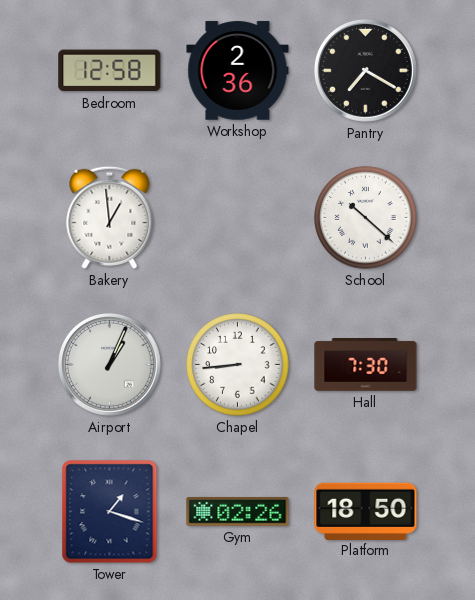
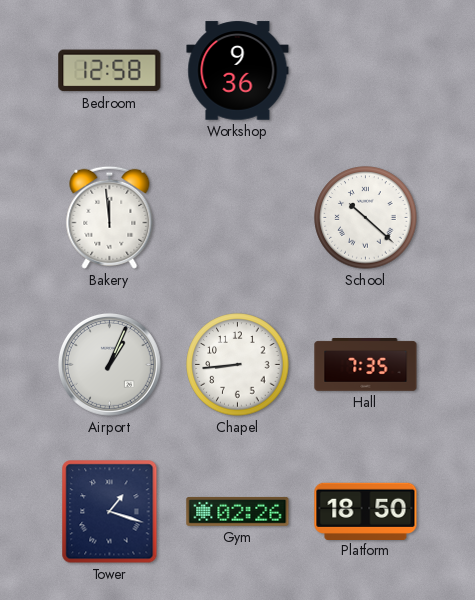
Workshop: 2:36 -> 9:36 (238, 71)
Pantry: 7:20 -> none (365, 70)
Bakery: 12:59 -> 11:59 (110, 217)
Hall: 7:30 -> 7:35 (366, 365)
